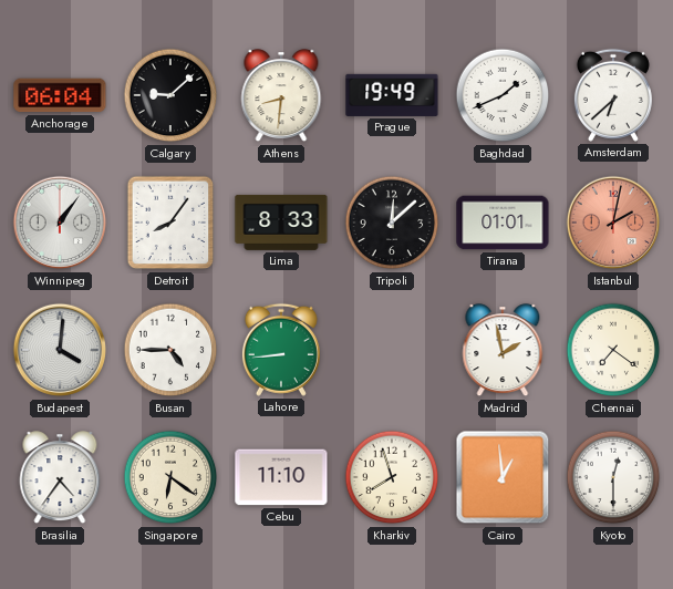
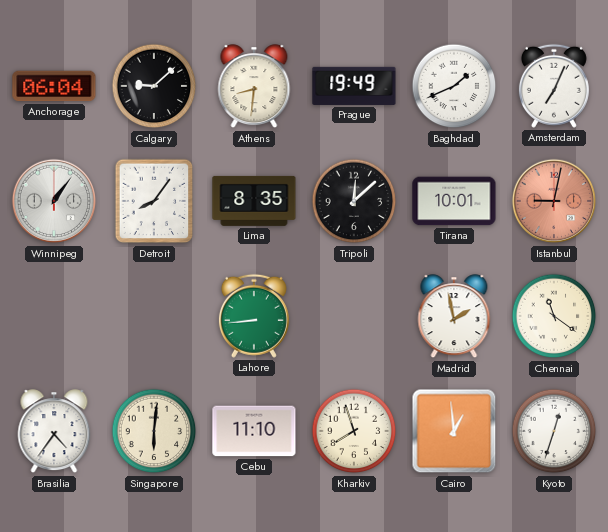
Amsterdam: 6:38 -> 7:04 (554, 86)
Lima: 8:33 -> 8:35 (254, 201)
Tirana: 01:01 -> 10:01 (454, 201)
Istanbul: 2:02 -> 9:02 (554, 201)
Budapest: 4:01 -> none (60, 350)
Busan: 4:45 -> none (170, 350)
Chennai: 7:21 -> 11:21 (554, 316)
Singapore: 6:21 -> 6:01 (154, 431)
Kyoto: 12:30 -> 12:33 (554, 431)
